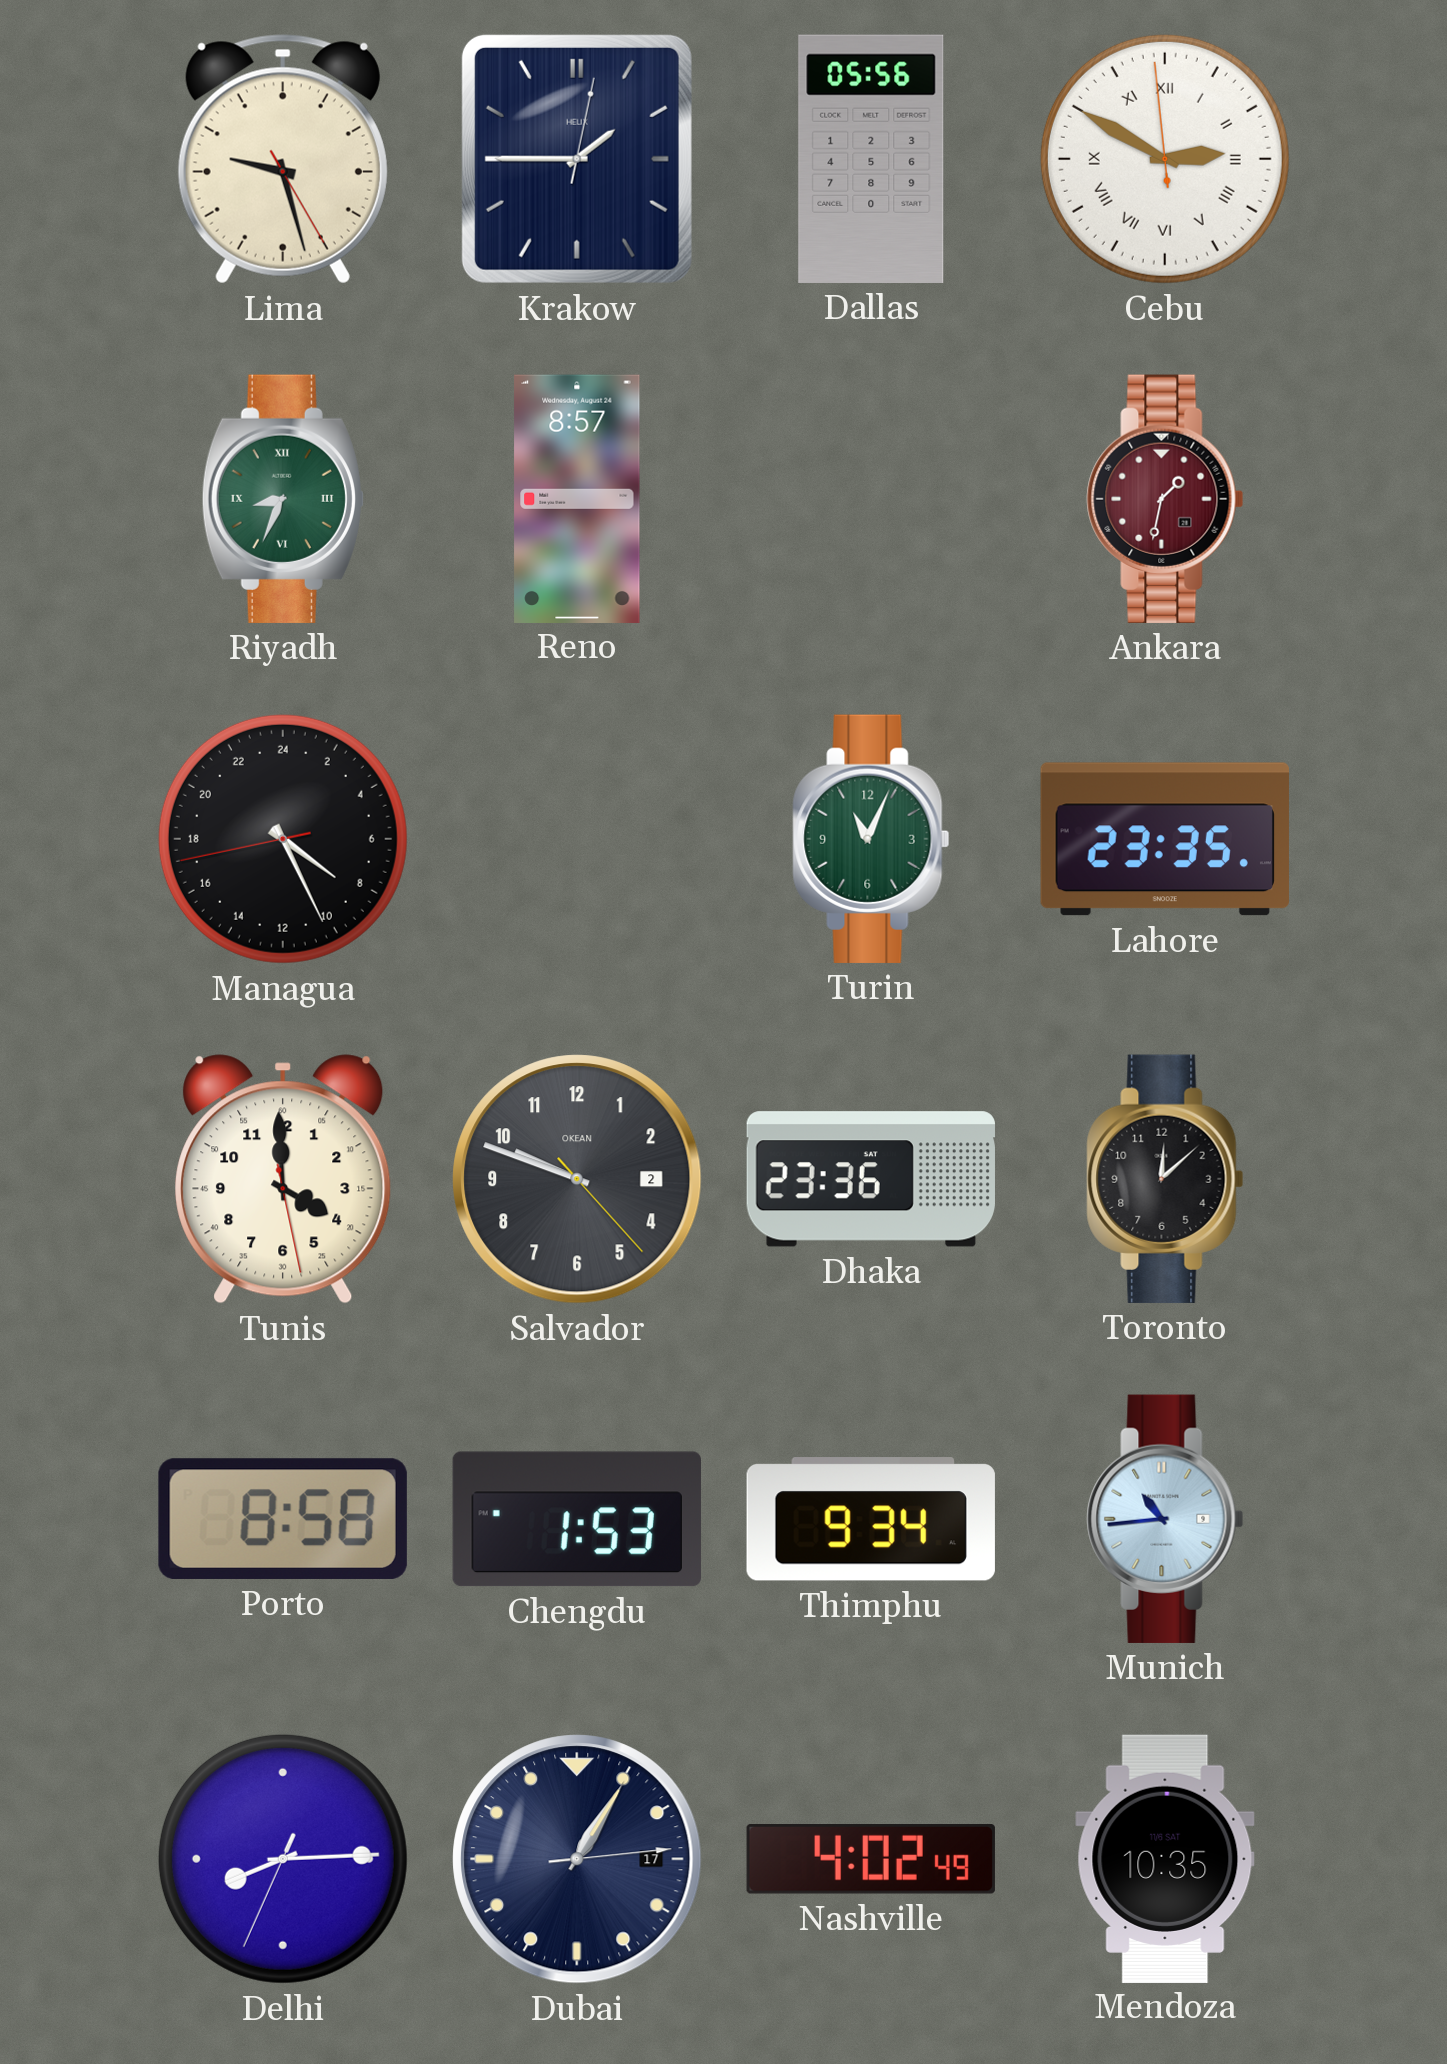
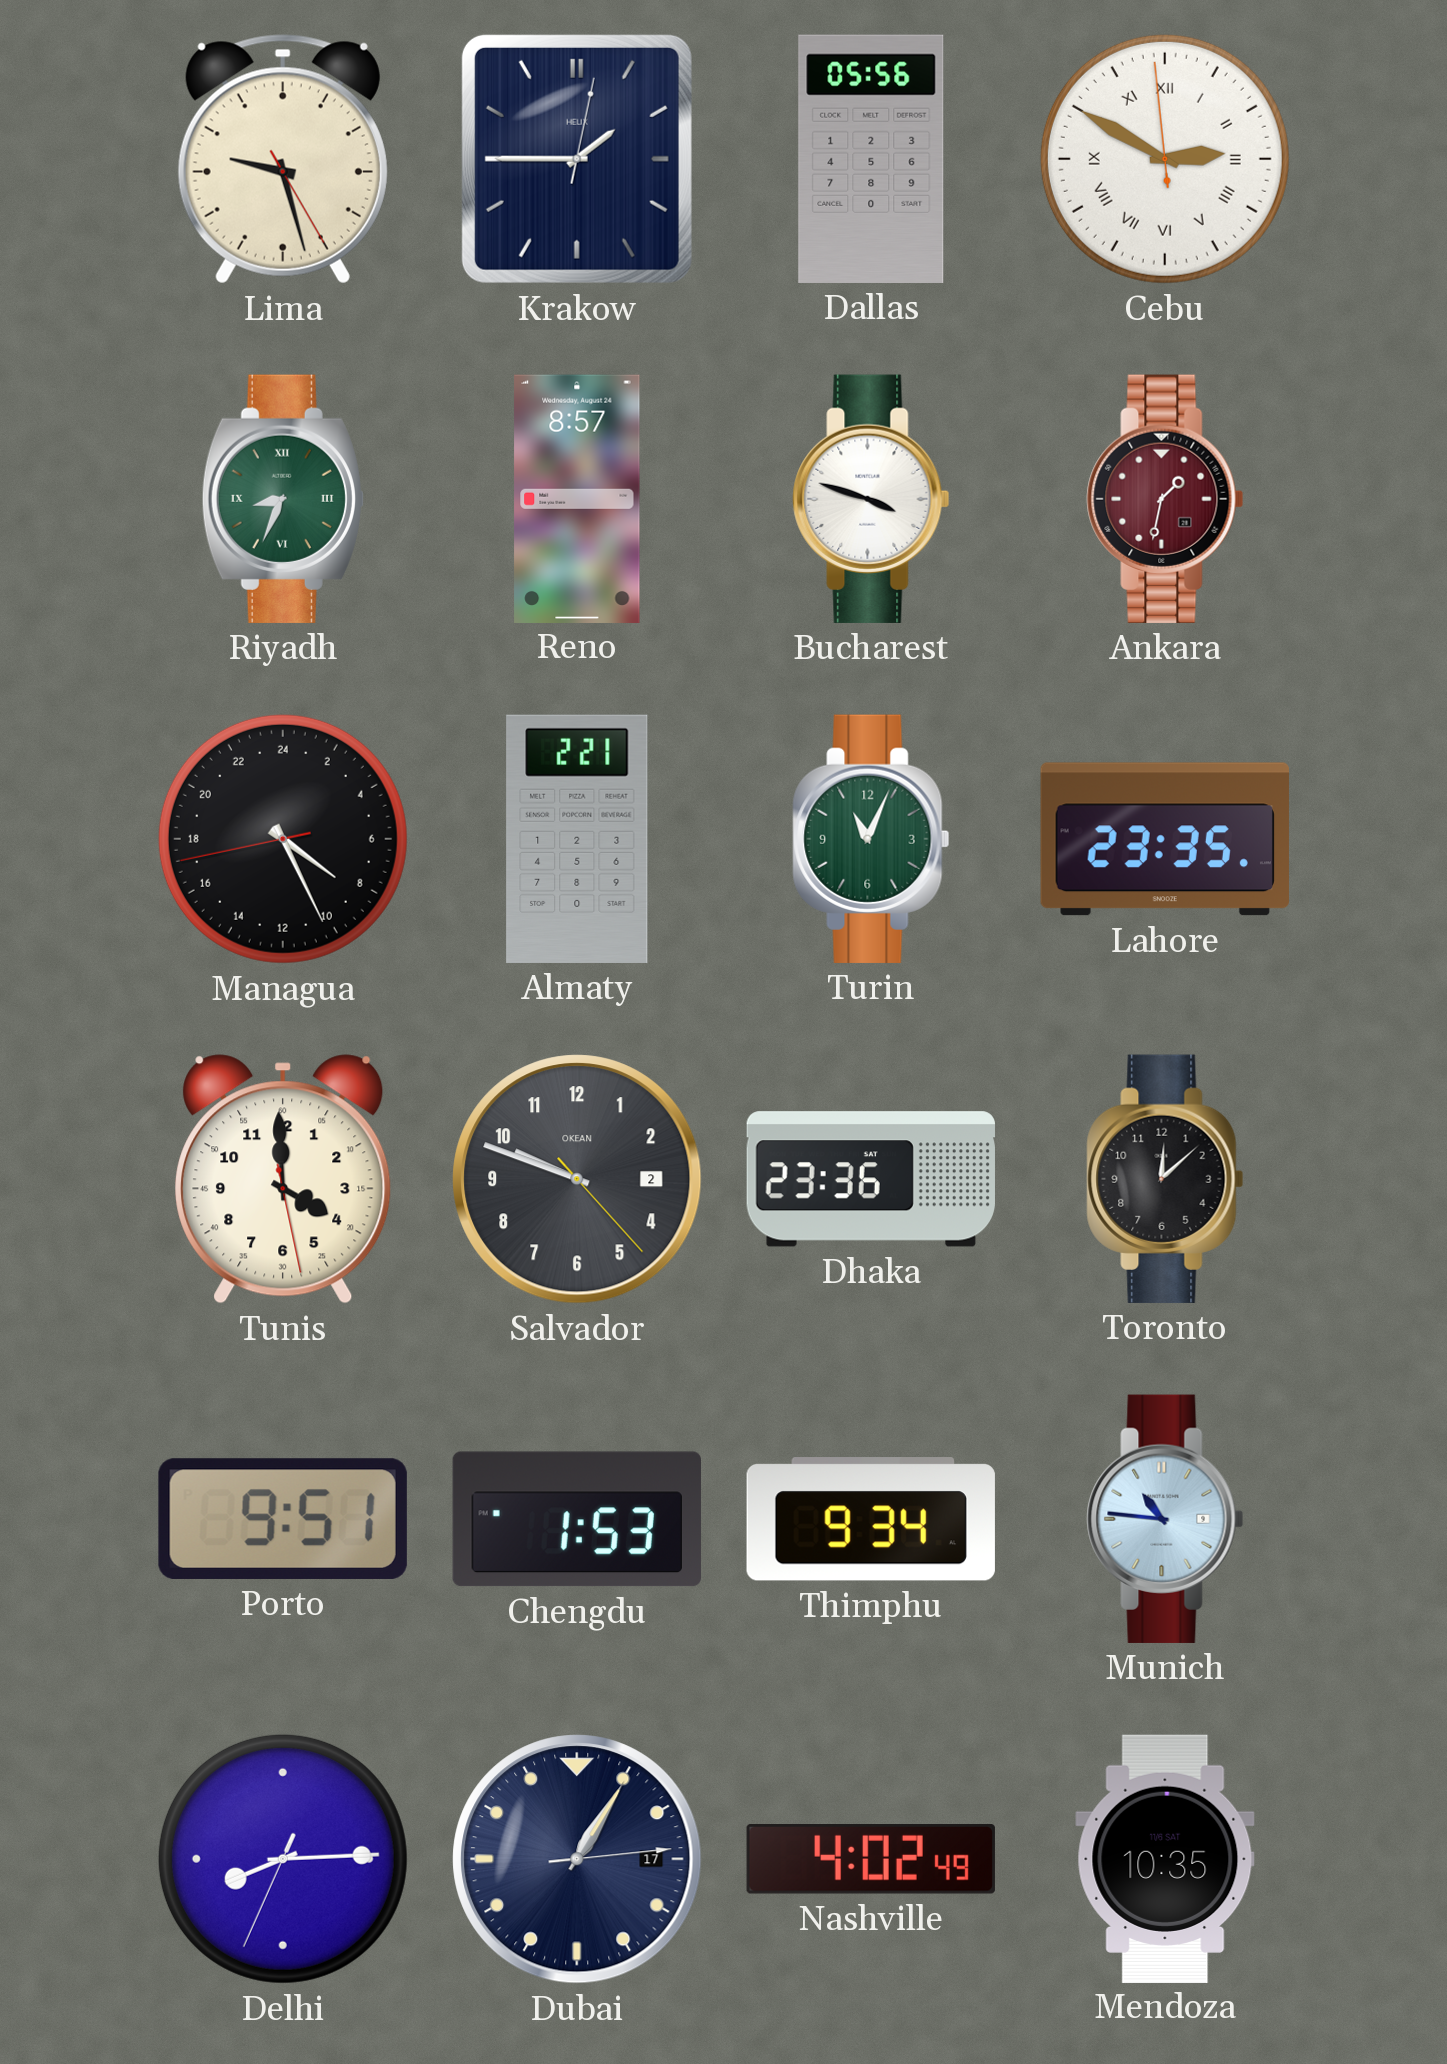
Bucharest: none -> 3:48 (871, 499)
Almaty: none -> 2:21 (577, 839)
Porto: 8:58 -> 9:51 (283, 1519)
Munich: 10:44 -> 10:46 (1165, 1519)
